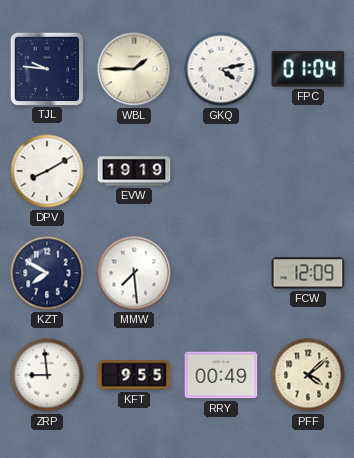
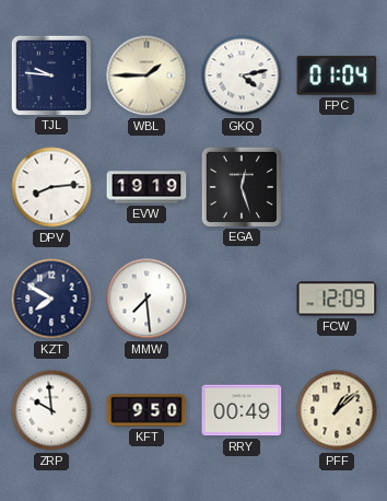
DPV: 8:10 -> 8:14 (51, 187)
EGA: none -> 12:27 (241, 186)
ZRP: 8:59 -> 9:59 (51, 410)
KFT: 9:55 -> 9:50 (146, 410)
PFF: 4:08 -> 1:08 (337, 410)
